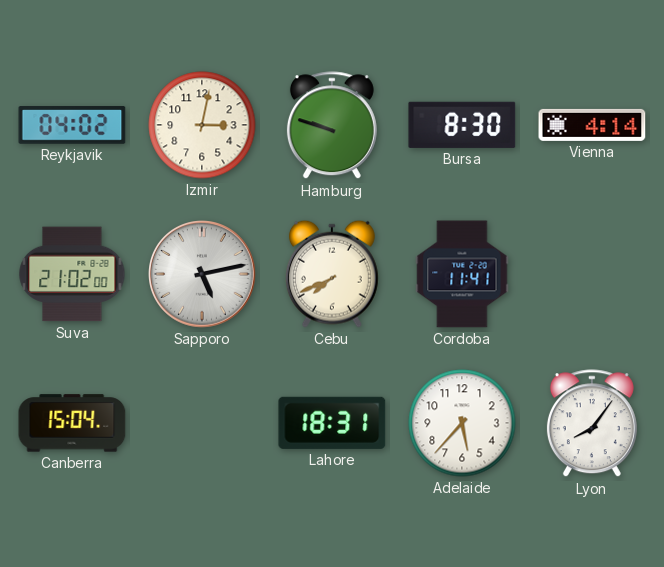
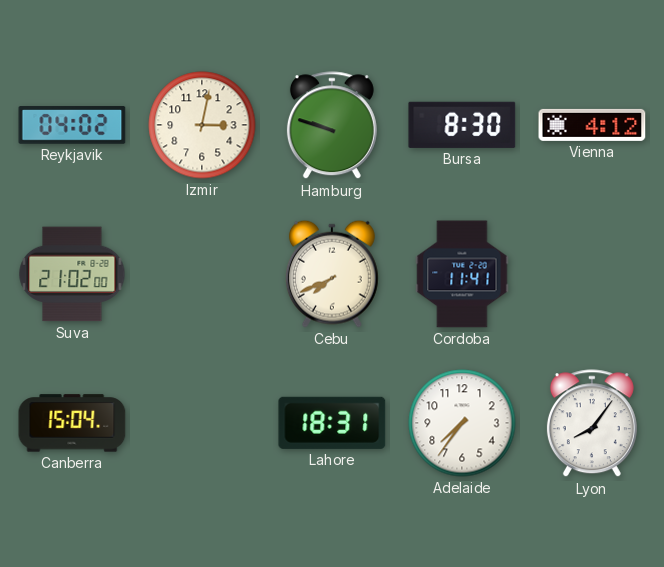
Vienna: 4:14 -> 4:12 (592, 125)
Sapporo: 5:13 -> none (203, 275)
Adelaide: 5:37 -> 7:36 (462, 423)
